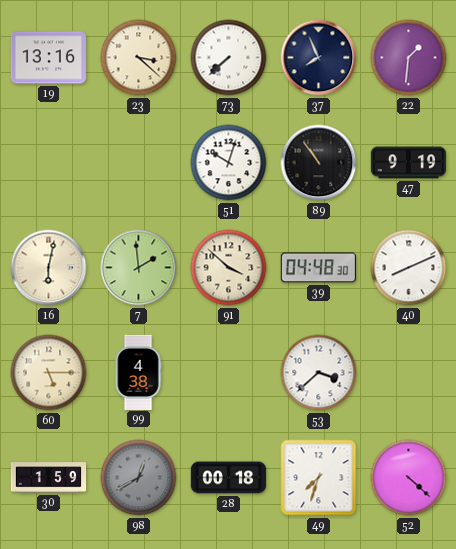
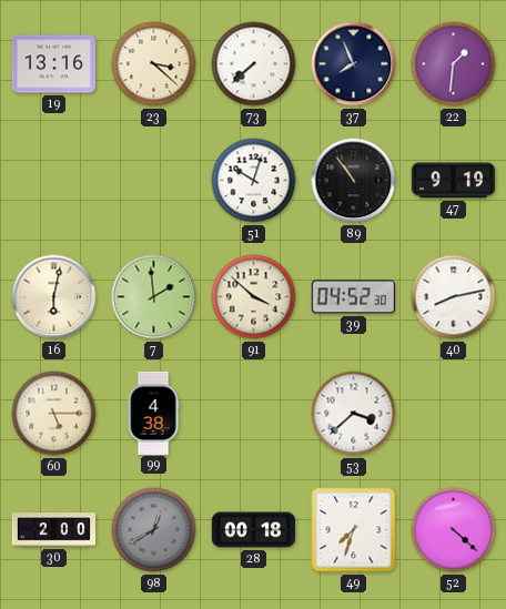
39: 04:48 -> 04:52 (353, 297)
40: 8:11 -> 8:13 (454, 297)
30: 1:59 -> 2:00 (54, 530)
